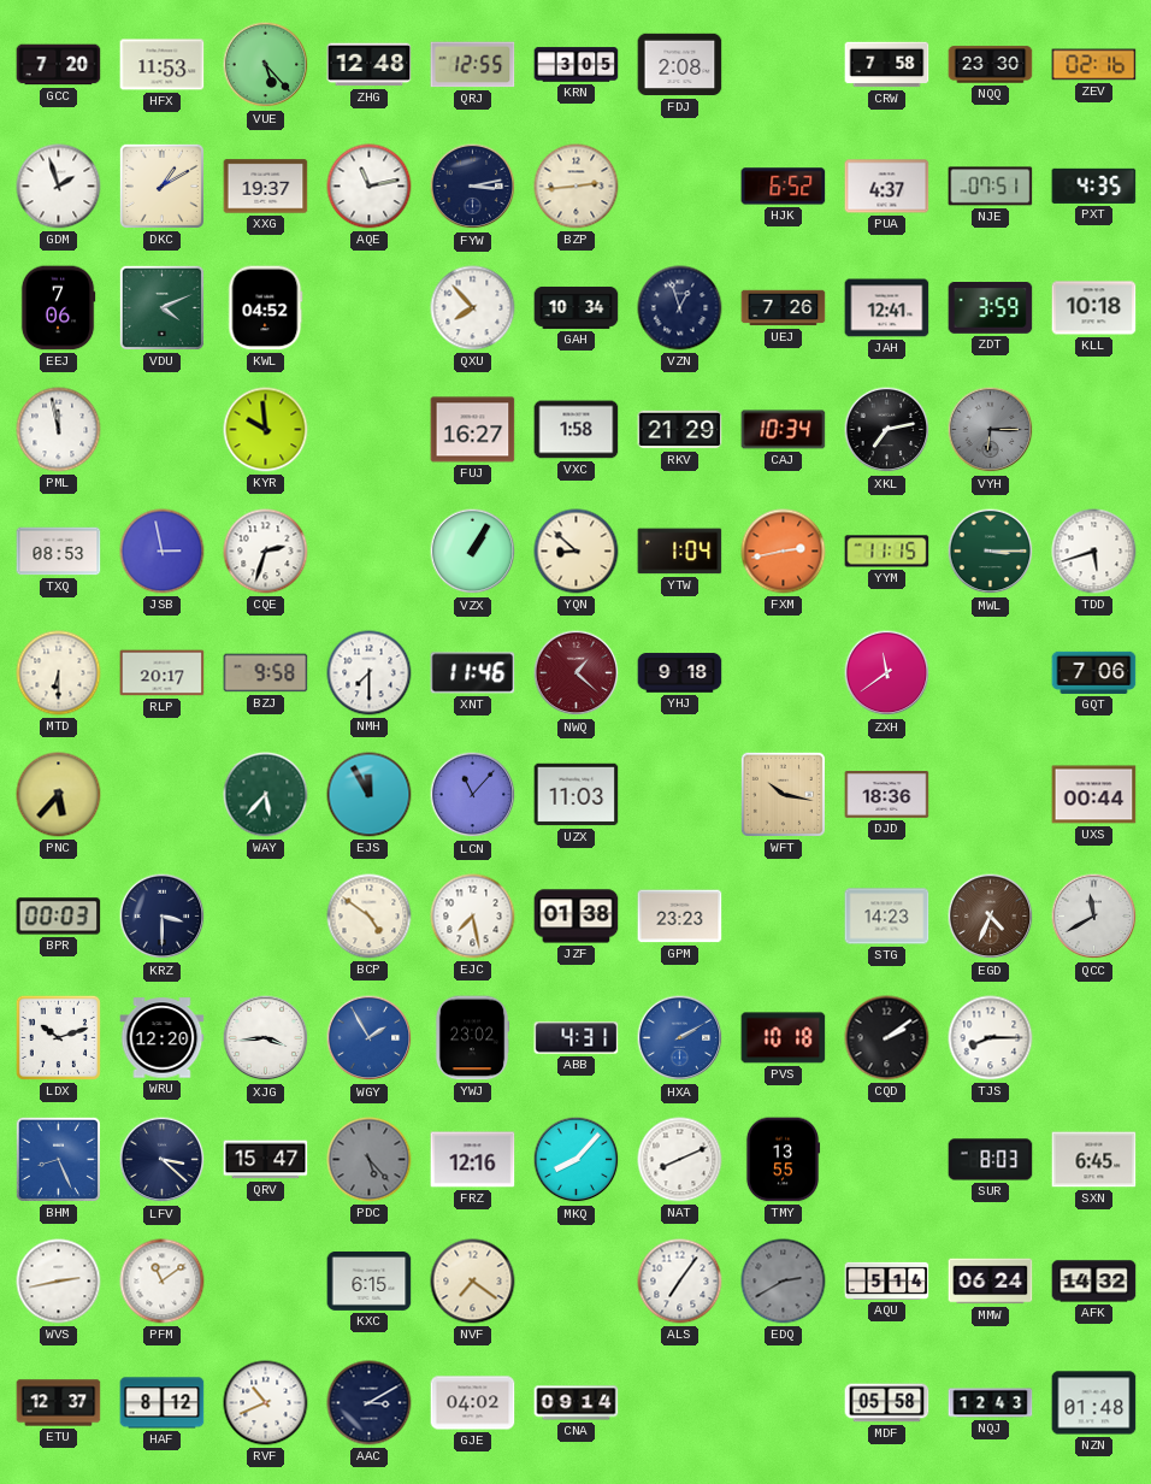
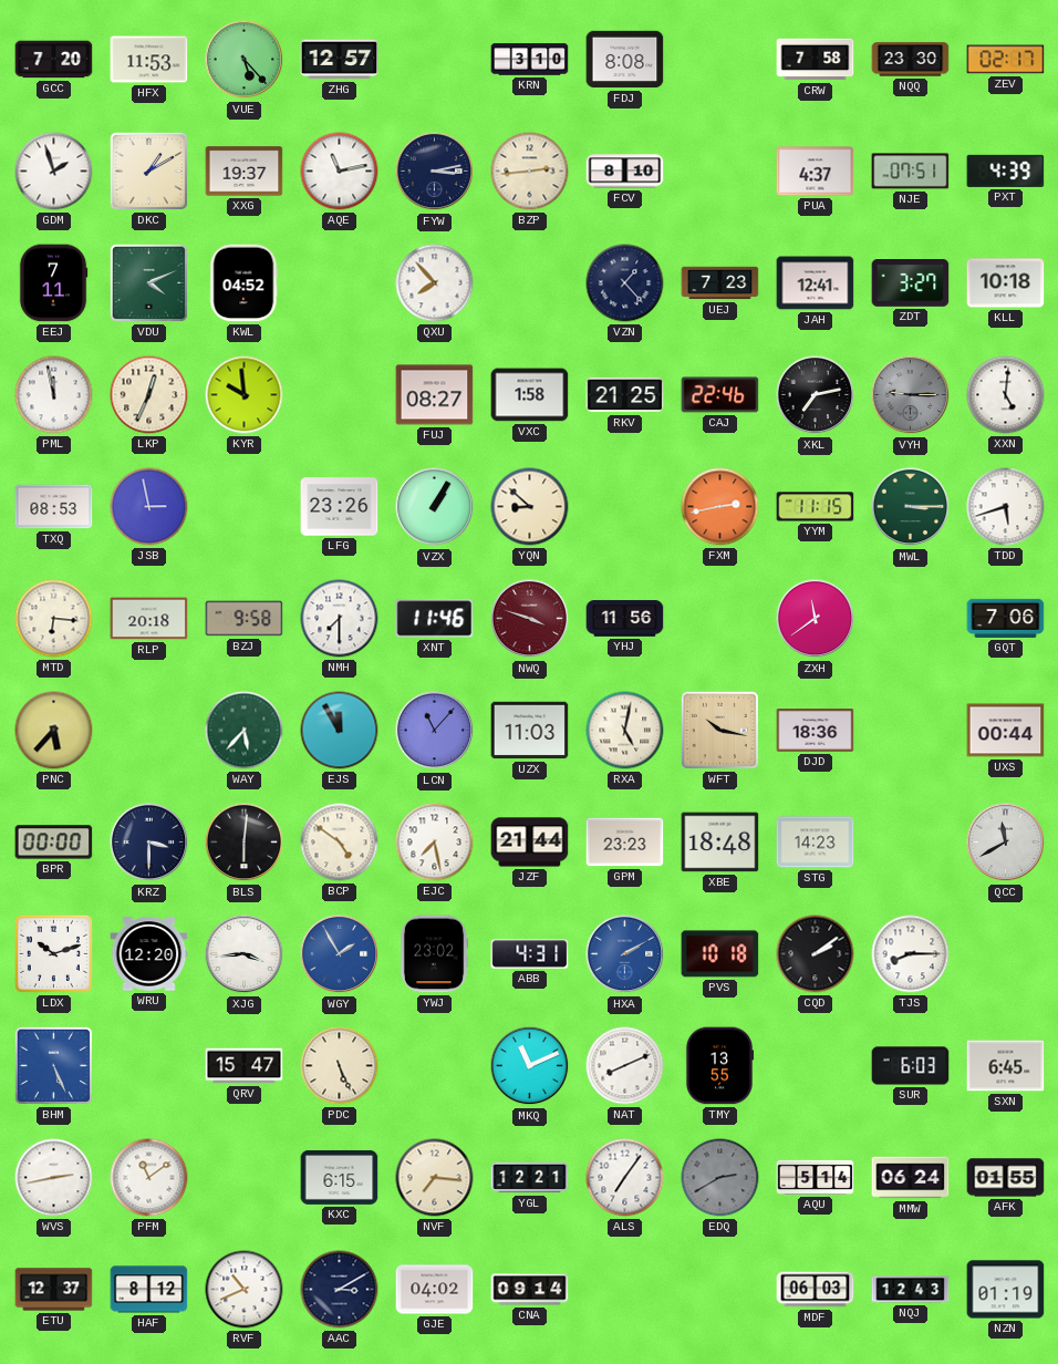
ZHG: 12:48 -> 12:57 (340, 60)
QRJ: 12:55 -> none (473, 65)
KRN: 3:05 -> 3:10 (530, 60)
FDJ: 2:08 -> 8:08 (625, 60)
ZEV: 02:16 -> 02:17 (1006, 60)
FCV: none -> 8:10 (625, 172)
HJK: 6:52 -> none (784, 187)
PXT: 4:35 -> 4:39 (1006, 170)
EEJ: 7:06 -> 7:11 (53, 283)
GAH: 10:34 -> none (577, 307)
VZN: 12:57 -> 1:23 (625, 283)
UEJ: 7:26 -> 7:23 (720, 283)
ZDT: 3:59 -> 3:27 (911, 283)
LKP: none -> 12:34 (149, 395)
FUJ: 16:27 -> 08:27 (435, 395)
RKV: 21:29 -> 21:25 (625, 395)
CAJ: 10:34 -> 22:46 (720, 395)
VYH: 6:15 -> 9:15 (911, 395)
XXN: none -> 5:01 (1006, 395)
CQE: 2:33 -> none (266, 552)
LFG: none -> 23:26 (340, 507)
YTW: 1:04 -> none (680, 552)
MTD: 6:30 -> 6:16 (54, 619)
RLP: 20:17 -> 20:18 (149, 619)
NWQ: 1:22 -> 3:48 (530, 619)
YHJ: 9:18 -> 11:56 (625, 619)
RXA: none -> 5:02 (625, 731)
BPR: 00:03 -> 00:00 (54, 843)
BLS: none -> 6:01 (245, 843)
JZF: 01:38 -> 21:44 (530, 843)
XBE: none -> 18:48 (720, 843)
EGD: 4:34 -> none (991, 917)
BHM: 8:26 -> 5:26 (53, 1065)
LFV: 3:22 -> none (163, 1160)
PDC: 5:23 -> 5:26 (340, 1066)
PDC dial: grey -> cream (340, 1066)
FRZ: 12:16 -> none (473, 1160)
MKQ: 8:07 -> 11:11 (530, 1066)
SUR: 8:03 -> 6:03 (911, 1066)
NVF: 7:21 -> 7:16 (435, 1178)
YGL: none -> 12:21 (530, 1178)
AFK: 14:32 -> 01:55 (1006, 1178)
MDF: 05:58 -> 06:03 (816, 1290)
NZN: 01:48 -> 01:19 (1006, 1290)
